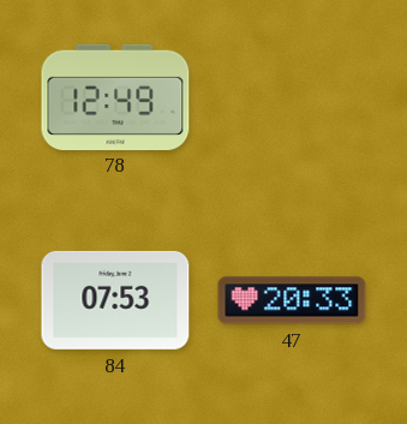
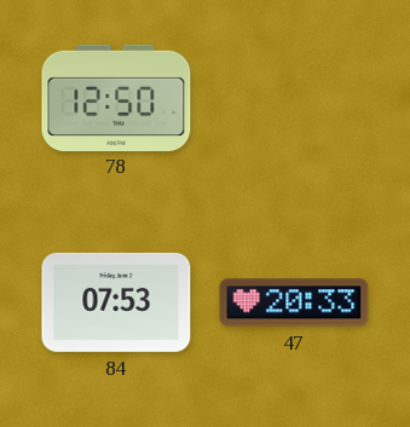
78: 12:49 -> 12:50 (116, 97)
